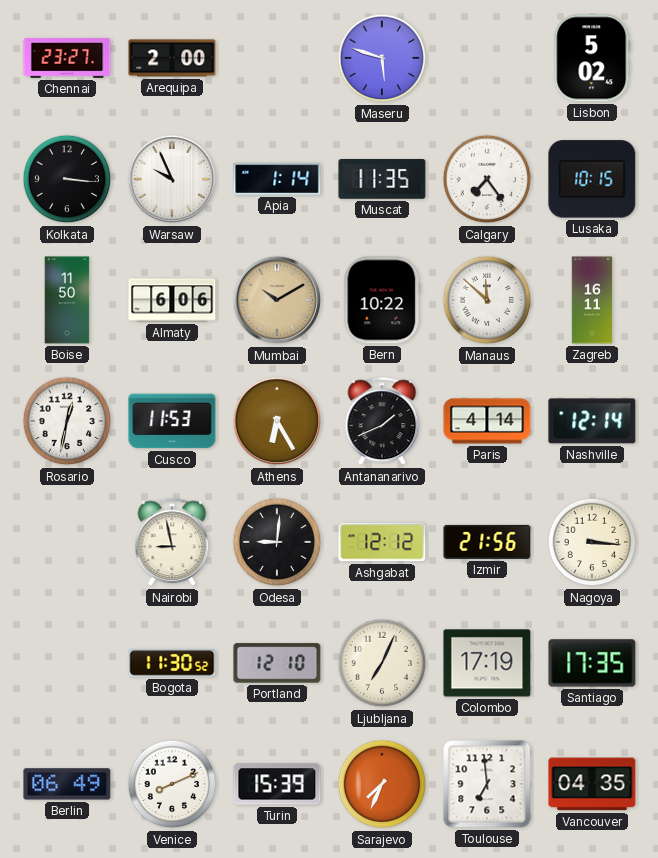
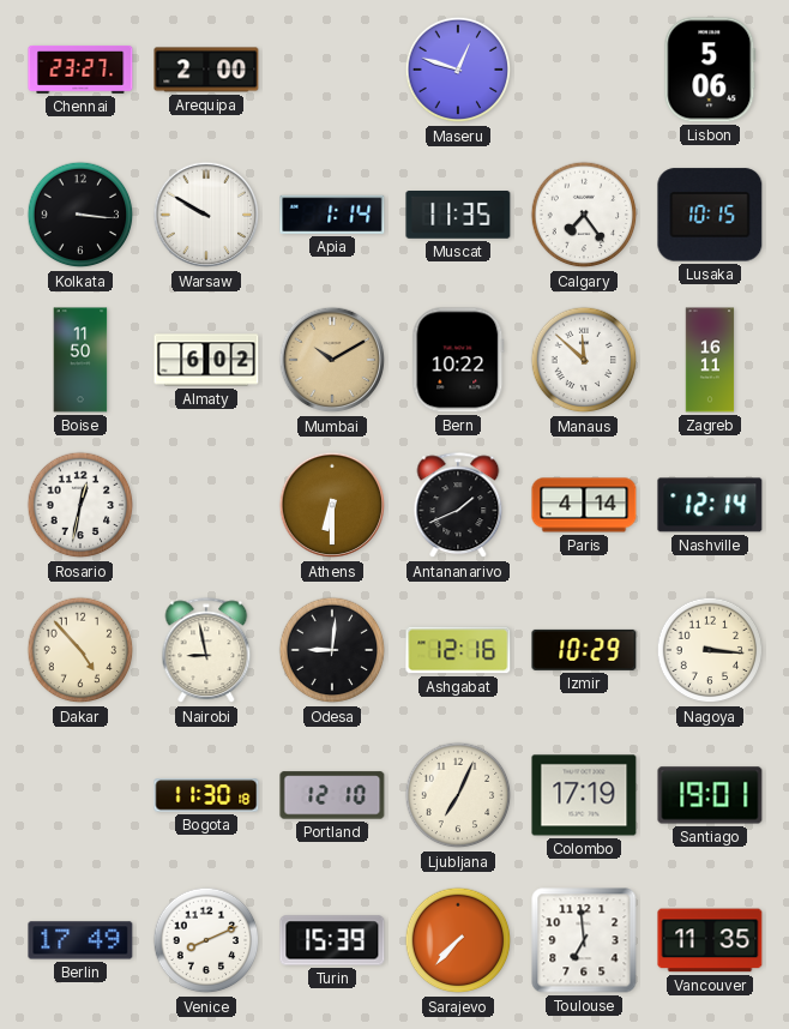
Maseru: 5:48 -> 12:48 (458, 70)
Lisbon: 5:02 -> 5:06 (710, 70)
Warsaw: 9:56 -> 9:50 (206, 215)
Almaty: 6:06 -> 6:02 (206, 360)
Cusco: 11:53 -> none (172, 421)
Athens: 6:25 -> 6:30 (332, 505)
Dakar: none -> 4:53 (80, 650)
Ashgabat: 12:12 -> 12:16 (458, 650)
Izmir: 21:56 -> 10:29 (584, 650)
Bogota: 11:30:52 -> 11:30:18 (206, 795)
Santiago: 17:35 -> 19:01 (710, 795)
Berlin: 06:49 -> 17:49 (80, 940)
Sarajevo: 7:34 -> 7:37 (458, 940)
Vancouver: 04:35 -> 11:35 (710, 940)
